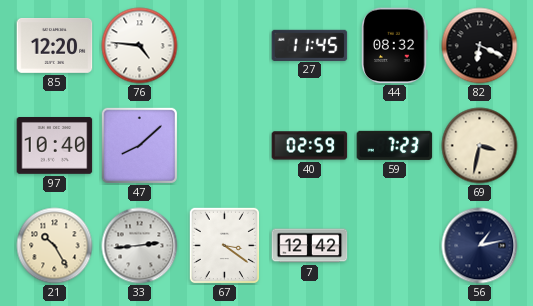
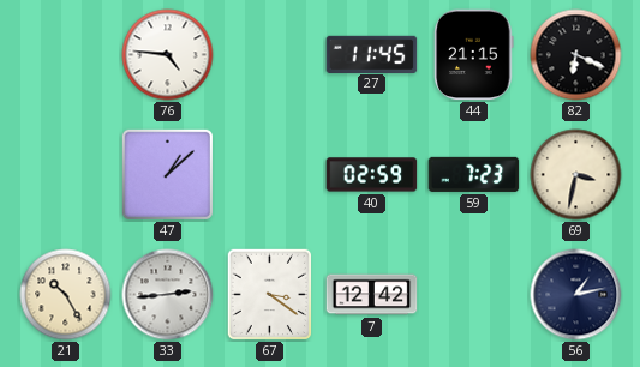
85: 12:20 -> none (55, 45)
44: 08:32 -> 21:15 (474, 55)
97: 10:40 -> none (55, 146)
47: 8:08 -> 1:08 (167, 174)
